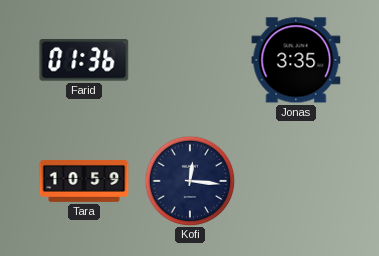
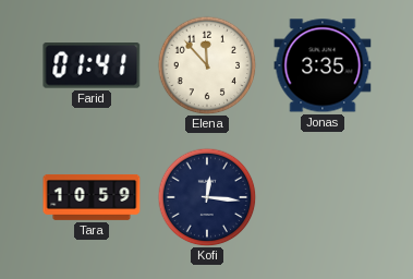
Farid: 01:36 -> 01:41 (92, 66)
Elena: none -> 11:53 (207, 65)
